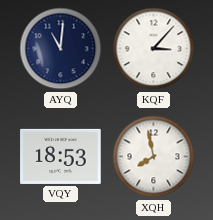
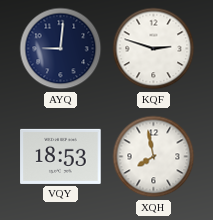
AYQ: 11:01 -> 9:01 (61, 49)
KQF: 3:07 -> 2:48 (154, 49)
